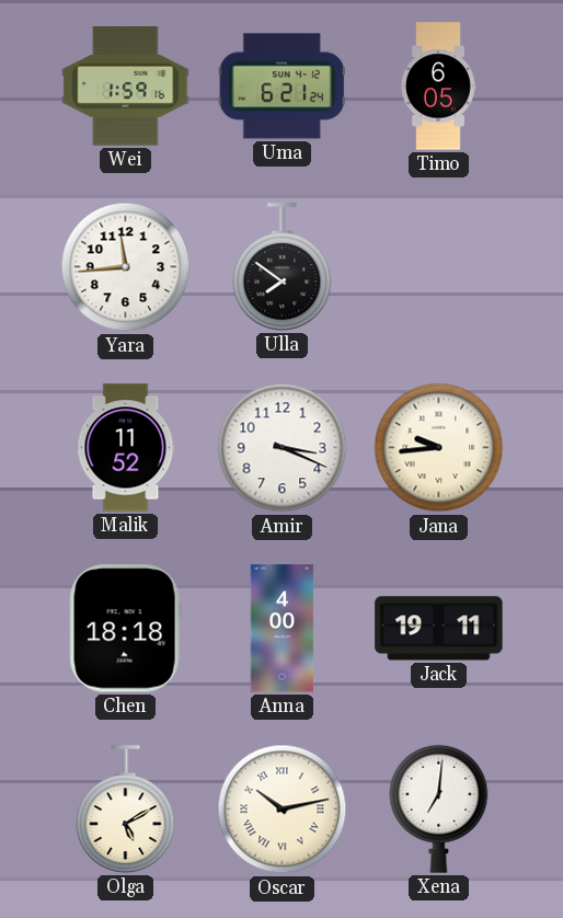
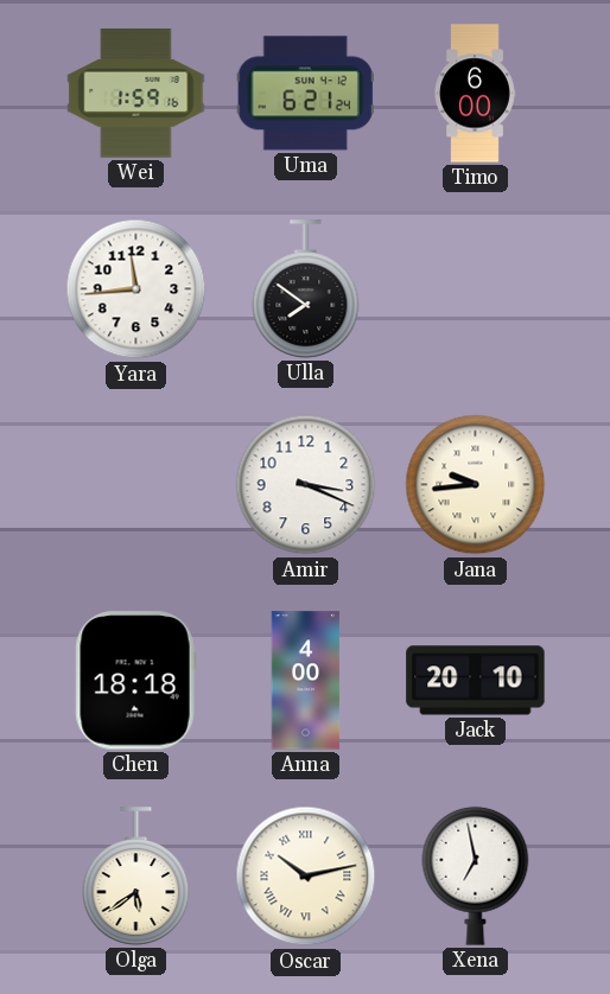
Timo: 6:05 -> 6:00 (475, 94)
Malik: 11:52 -> none (126, 448)
Jack: 19:11 -> 20:10 (476, 681)
Olga: 5:10 -> 5:39 (136, 877)
Xena: 7:01 -> 6:58 (476, 875)
